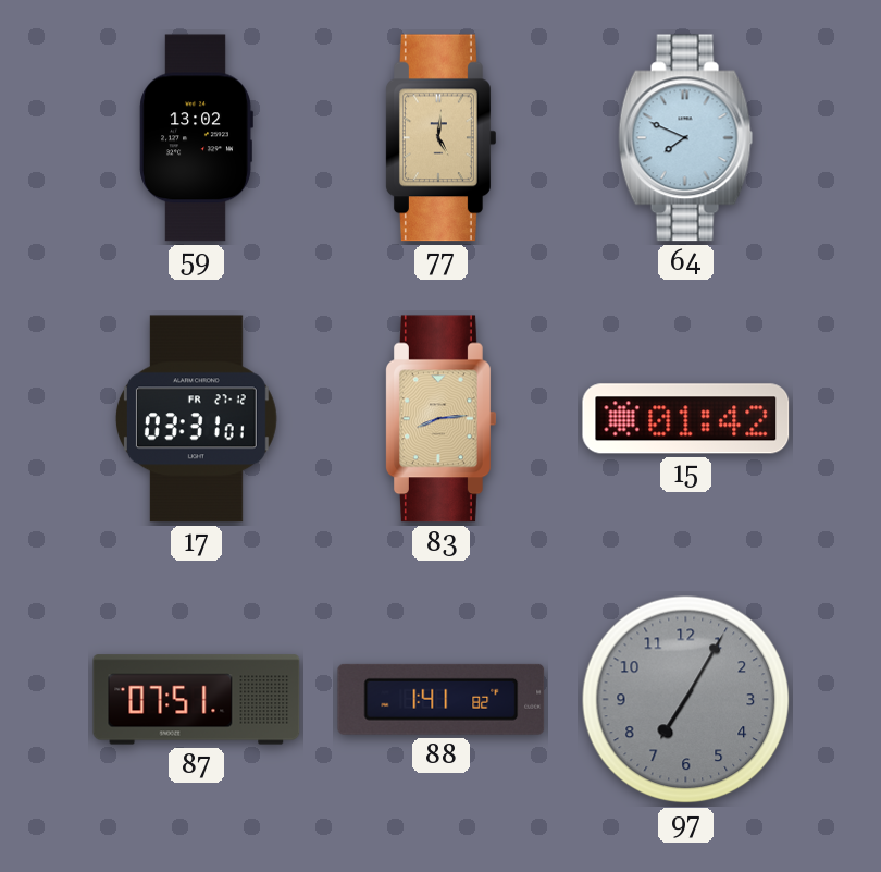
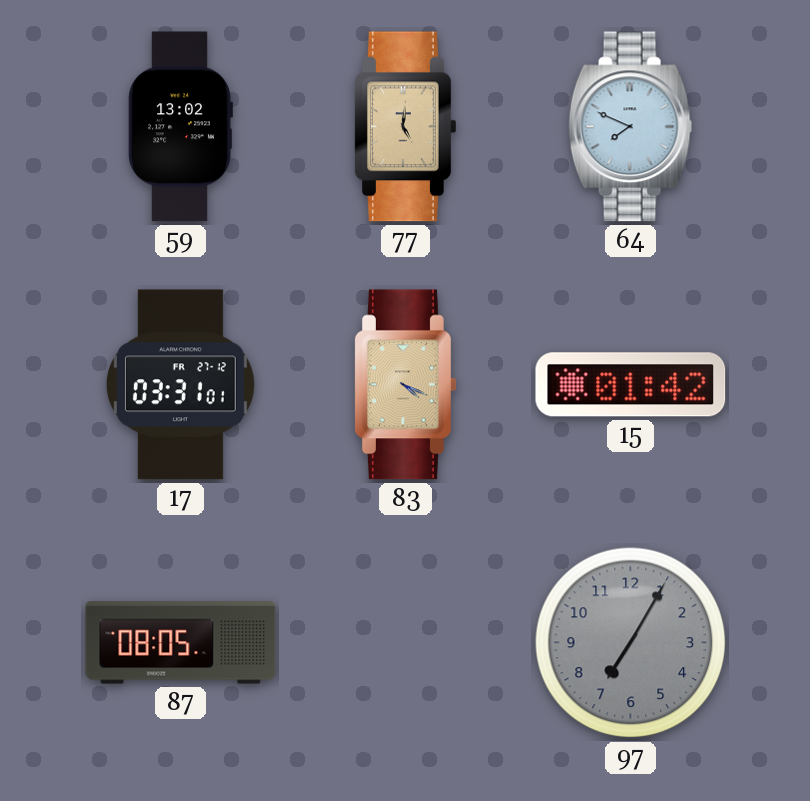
83: 8:14 -> 4:19 (406, 385)
87: 07:51 -> 08:05 (181, 643)
88: 1:41 -> none (442, 699)
